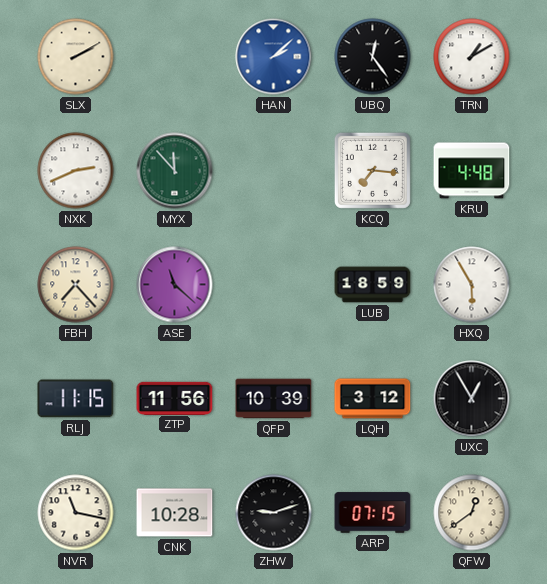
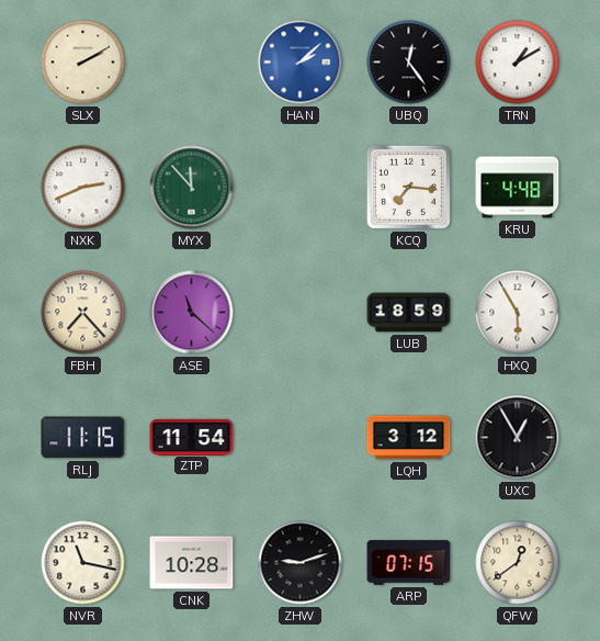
ZTP: 11:56 -> 11:54 (192, 437)
QFP: 10:39 -> none (274, 399)
